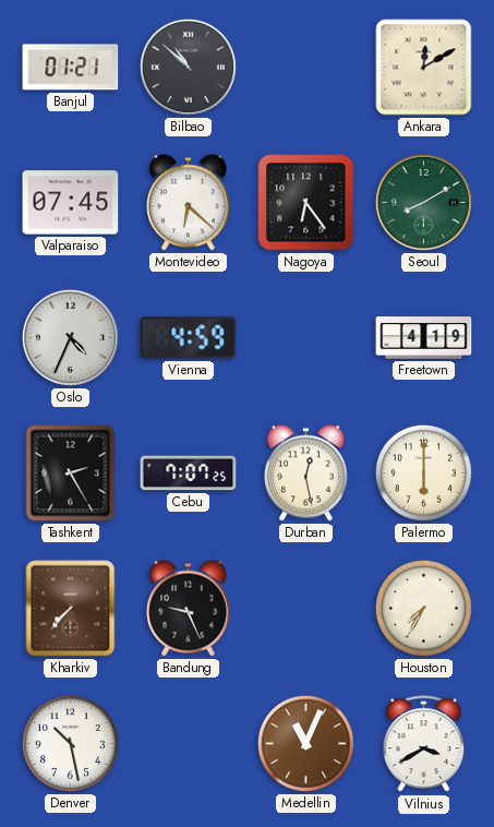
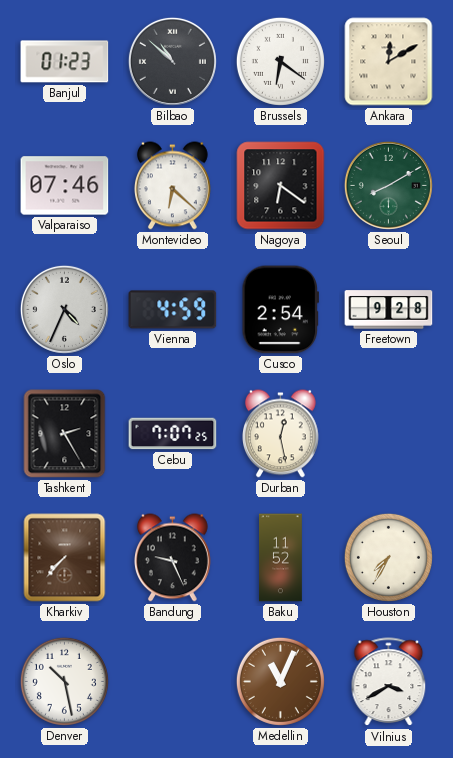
Banjul: 01:21 -> 01:23 (65, 62)
Brussels: none -> 6:21 (280, 61)
Valparaiso: 07:45 -> 07:46 (65, 186)
Nagoya: 6:24 -> 6:21 (281, 186)
Cusco: none -> 2:54 (280, 310)
Freetown: 4:19 -> 9:28 (389, 310)
Palermo: 6:00 -> none (423, 472)
Baku: none -> 11:52 (281, 558)
